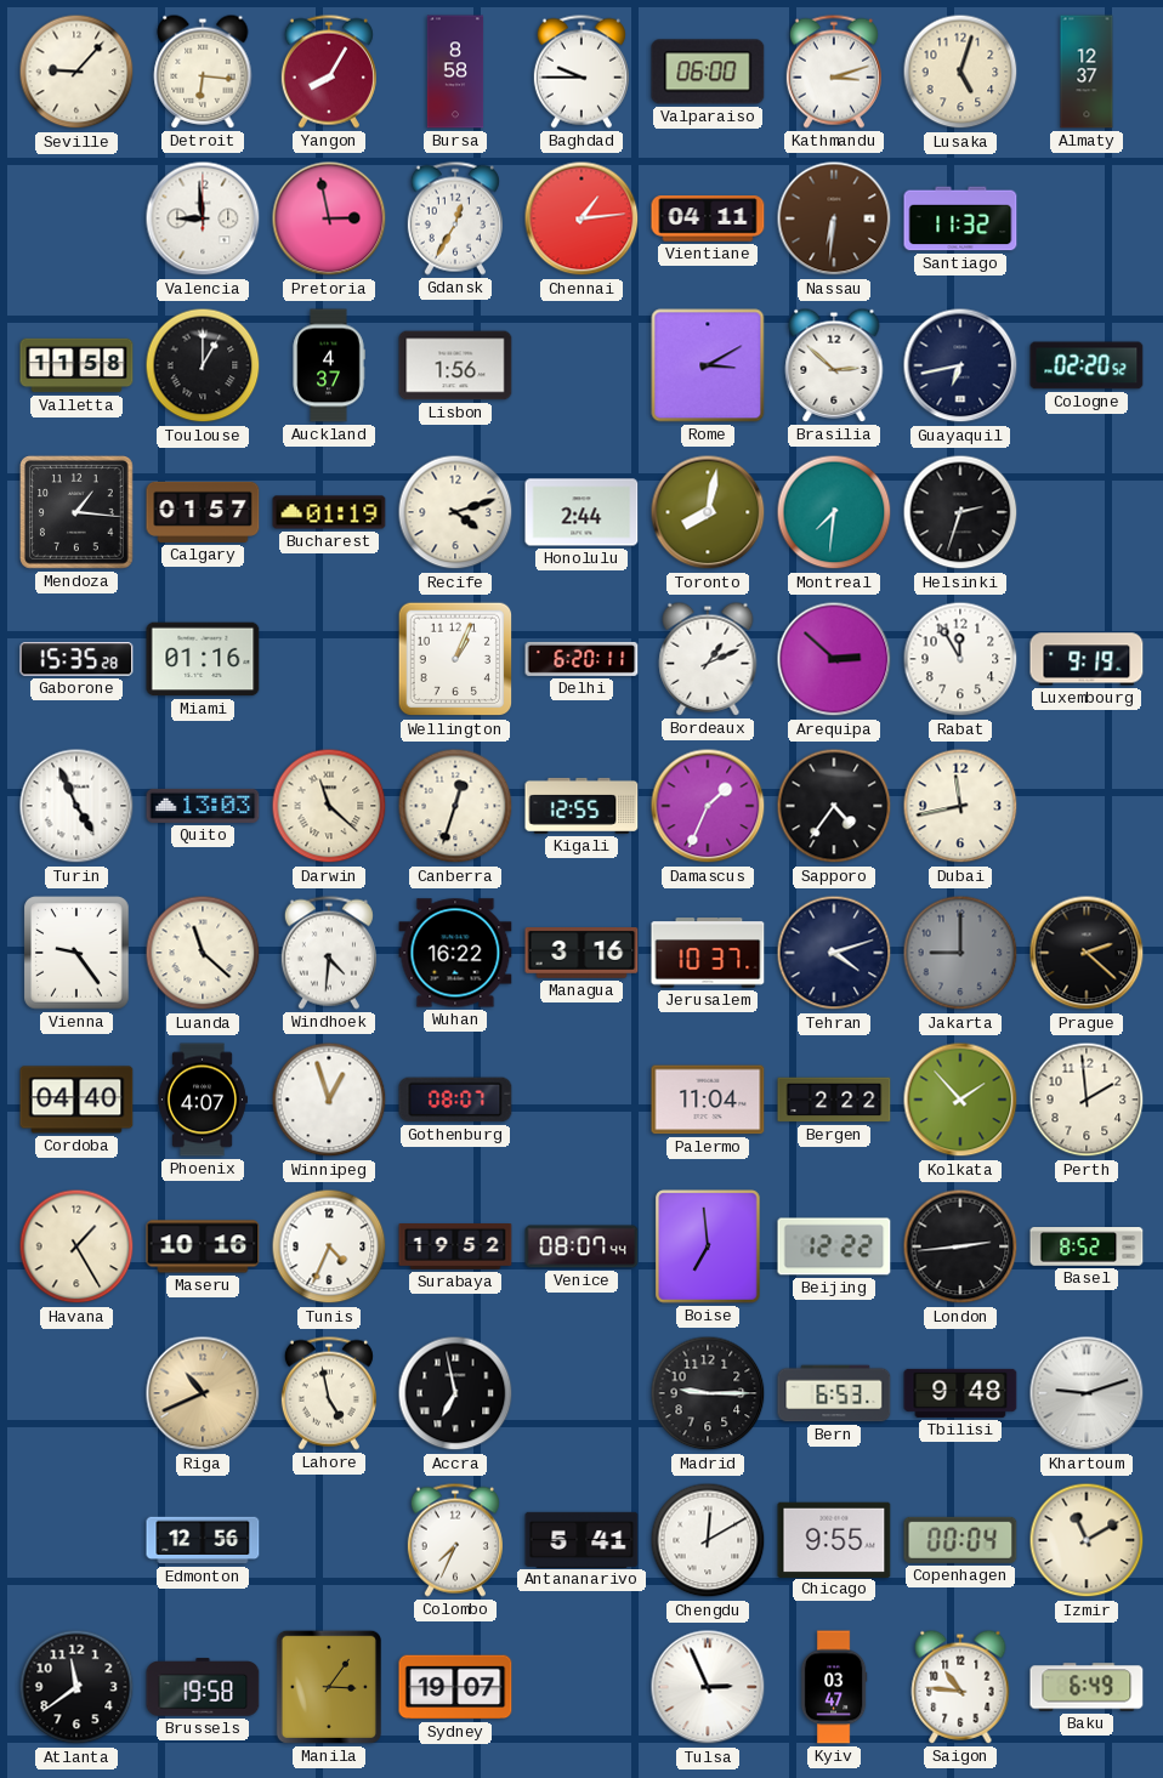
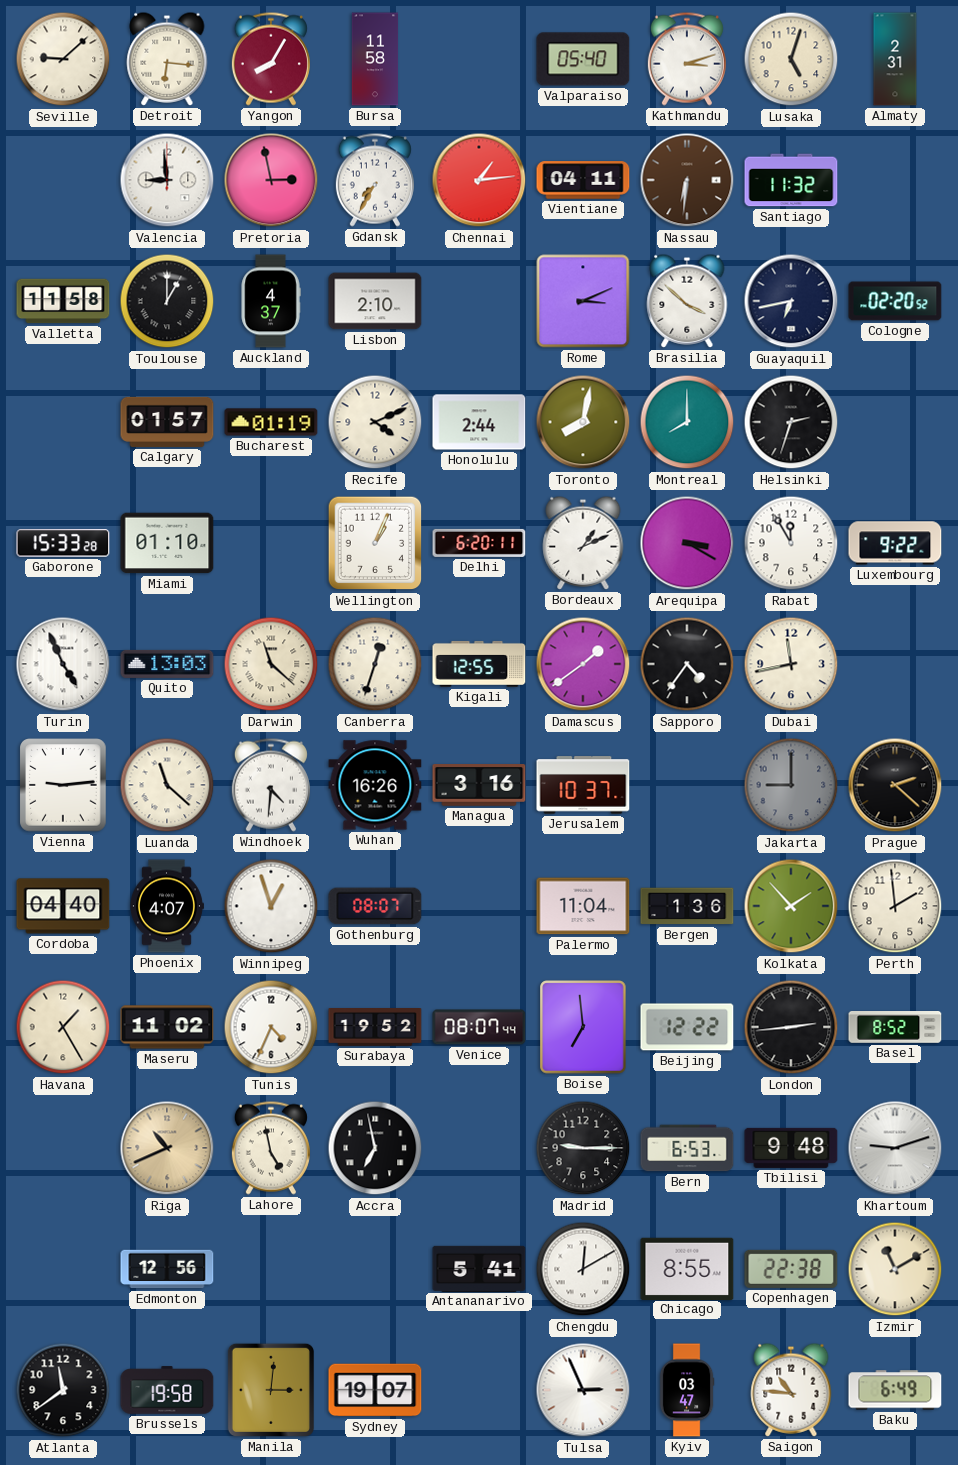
Seville: 9:07 -> 9:08 (63, 59)
Bursa: 8:58 -> 11:58 (375, 59)
Baghdad: 9:45 -> none (581, 72)
Valparaiso: 06:00 -> 05:40 (583, 59)
Almaty: 12:37 -> 2:31 (895, 59)
Gdansk: 12:35 -> 7:35 (375, 180)
Lisbon: 1:56 -> 2:10 (375, 301)
Rome: 3:10 -> 3:11 (583, 301)
Brasilia: 2:52 -> 3:52 (687, 301)
Mendoza: 1:16 -> none (78, 513)
Recife: 4:12 -> 4:11 (375, 422)
Montreal: 7:31 -> 8:00 (687, 422)
Gaborone: 15:35 -> 15:33 (63, 543)
Miami: 01:16 -> 01:10 (167, 543)
Arequipa: 2:52 -> 3:20 (687, 543)
Luxembourg: 9:19 -> 9:22 (895, 543)
Damascus: 1:34 -> 1:39 (583, 664)
Vienna: 9:24 -> 9:14 (63, 785)
Wuhan: 16:22 -> 16:26 (375, 785)
Tehran: 4:12 -> none (834, 953)
Bergen: 2:22 -> 1:36 (687, 906)
Maseru: 10:16 -> 11:02 (167, 1027)
Colombo: 7:34 -> none (455, 1540)
Chicago: 9:55 -> 8:55 (687, 1268)
Copenhagen: 00:04 -> 22:38 (791, 1269)
Manila: 3:06 -> 3:01 (271, 1390)
